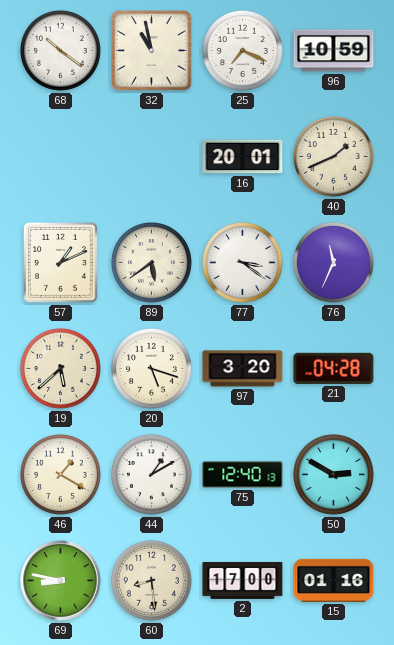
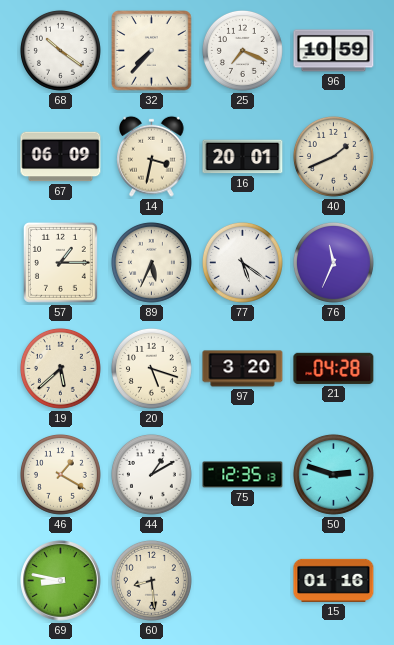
32: 10:58 -> 7:37 (152, 51)
67: none -> 06:09 (61, 157)
14: none -> 3:32 (152, 156)
57: 1:11 -> 1:15 (60, 262)
89: 5:39 -> 5:34 (151, 262)
77: 3:21 -> 5:21 (242, 262)
75: 12:40 -> 12:35 (243, 475)
50: 2:50 -> 2:48 (333, 474)
2: 17:00 -> none (243, 581)
